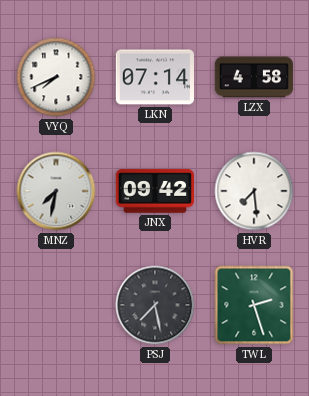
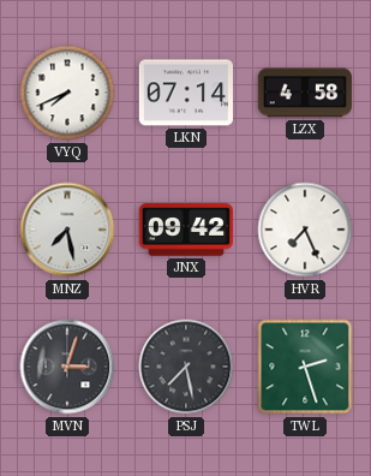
MNZ: 7:32 -> 7:28 (67, 230)
HVR: 7:29 -> 7:26 (305, 230)
MVN: none -> 3:03 (67, 367)
